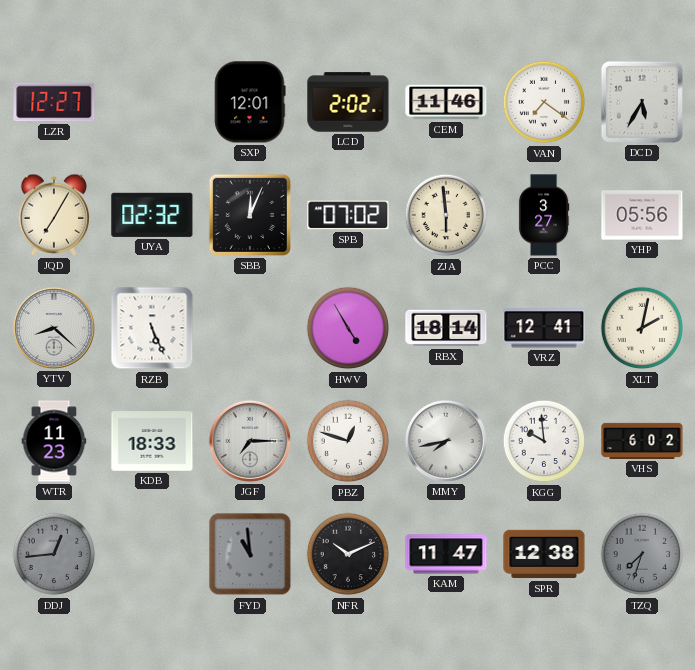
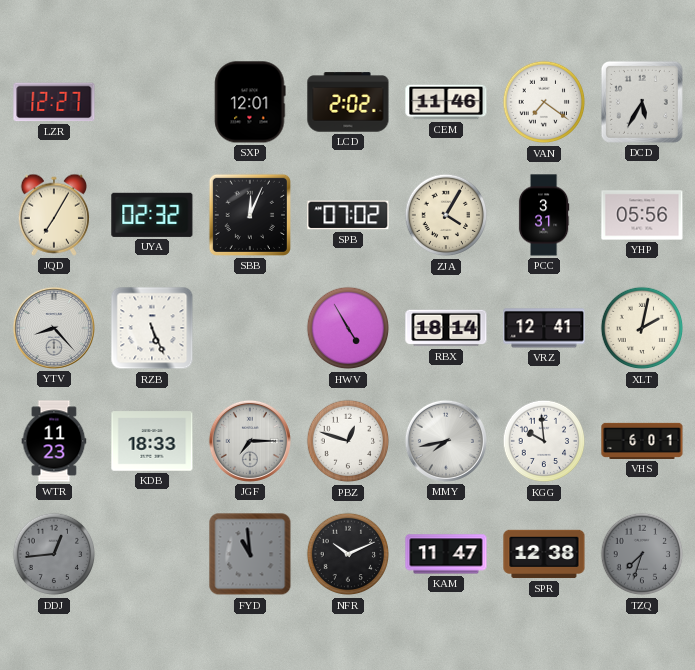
ZJA: 5:59 -> 4:05 (446, 215)
PCC: 3:27 -> 3:31 (544, 215)
YTV: 8:22 -> 8:23 (54, 328)
VHS: 6:02 -> 6:01 (642, 441)
